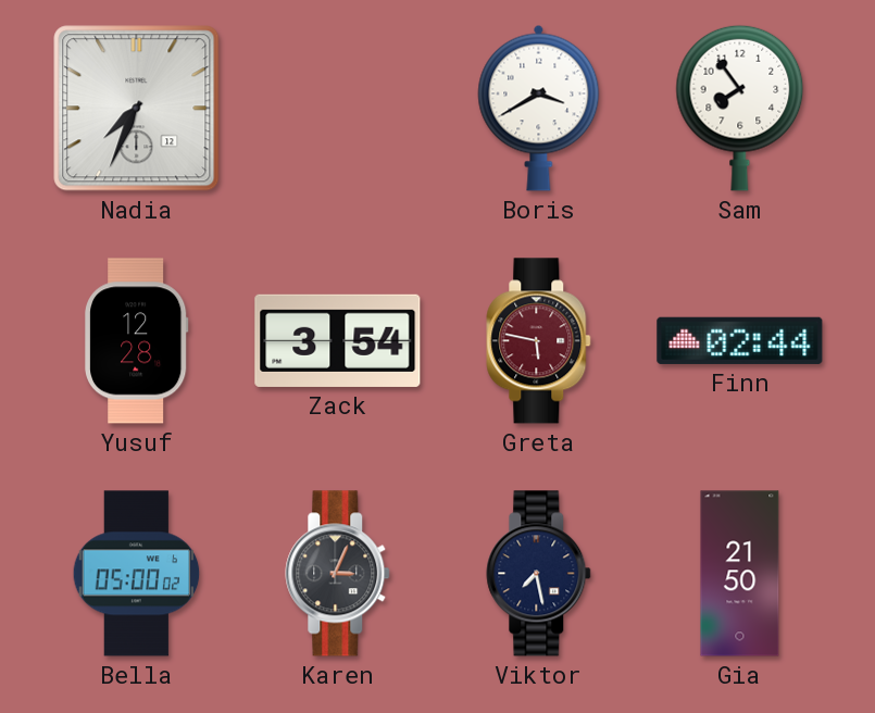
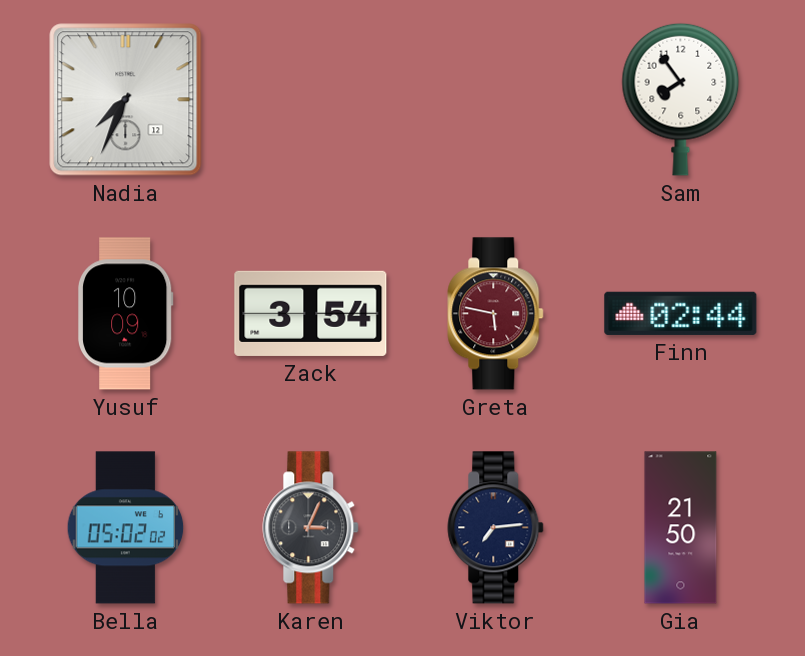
Boris: 3:40 -> none (539, 108)
Yusuf: 12:28 -> 10:09 (125, 314)
Bella: 05:00 -> 05:02 (126, 528)
Viktor: 7:28 -> 7:14 (496, 528)
